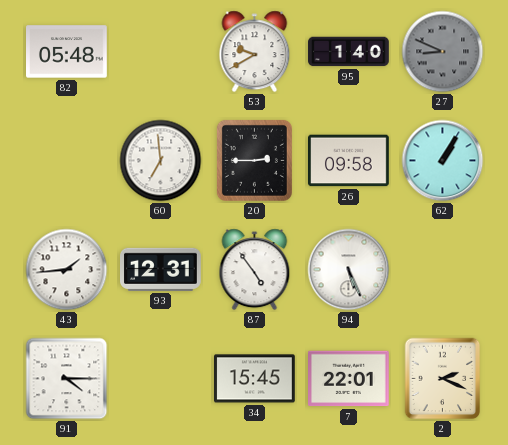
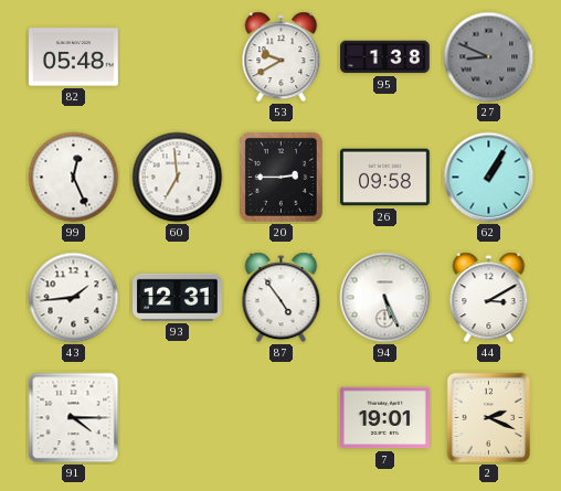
95: 1:40 -> 1:38 (385, 57)
99: none -> 12:26 (74, 178)
44: none -> 3:10 (489, 298)
34: 15:45 -> none (255, 379)
7: 22:01 -> 19:01 (385, 418)
